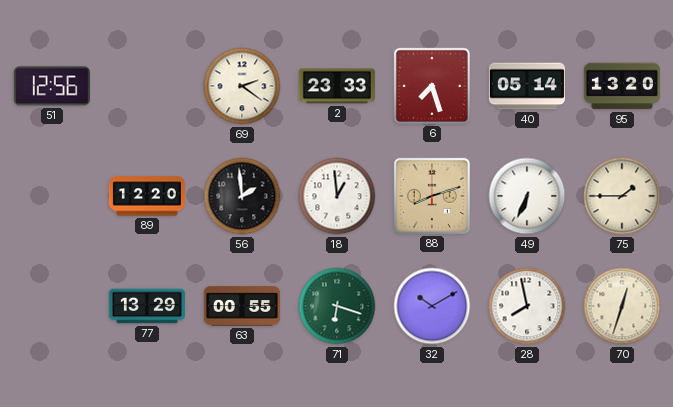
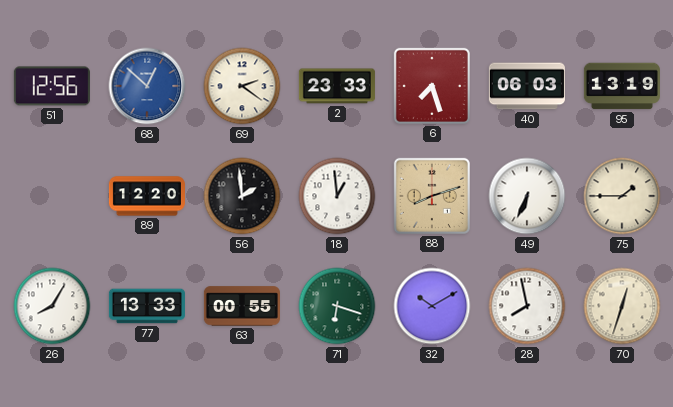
68: none -> 12:52 (147, 86)
40: 05:14 -> 06:03 (527, 86)
95: 13:20 -> 13:19 (622, 86)
26: none -> 8:05 (52, 306)
77: 13:29 -> 13:33 (147, 306)
